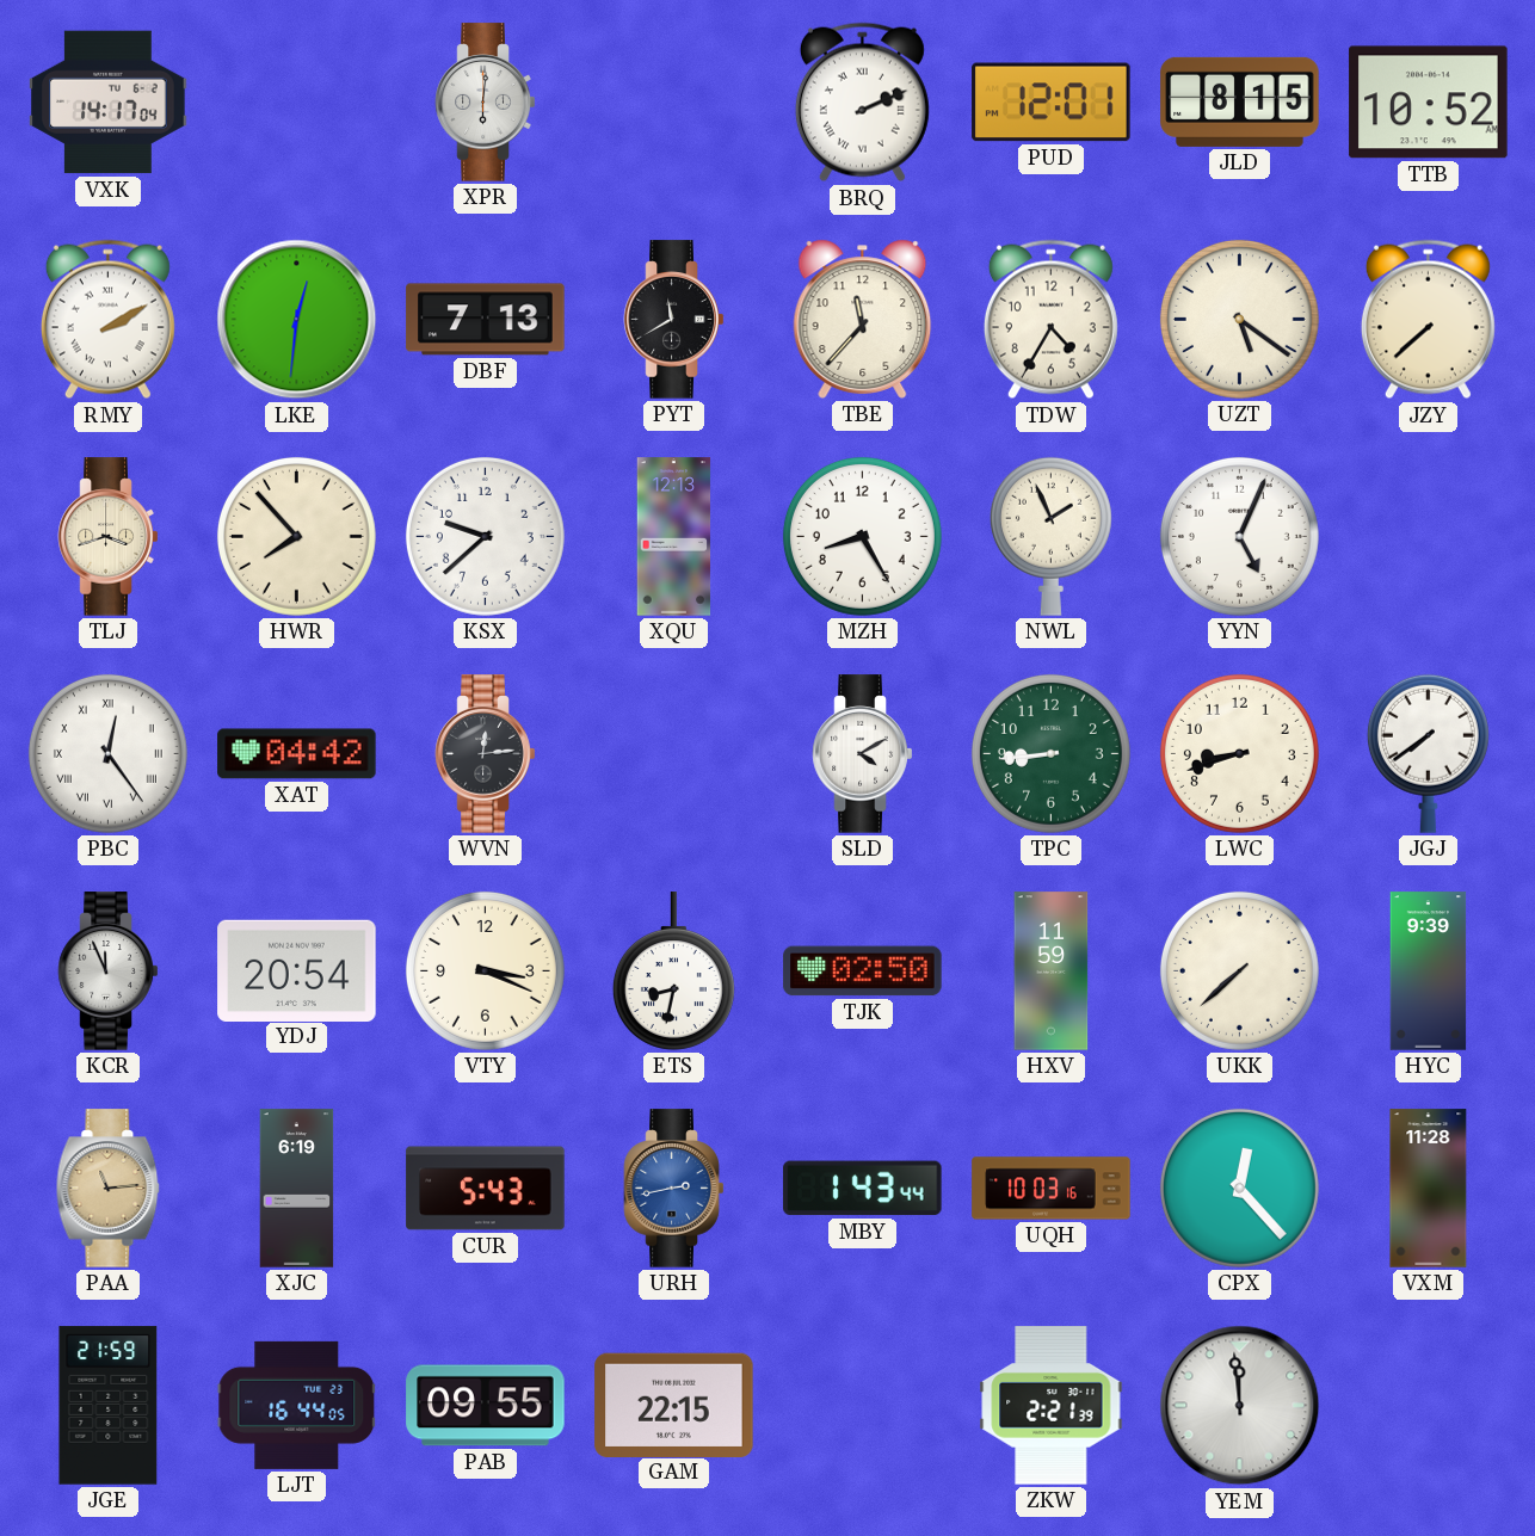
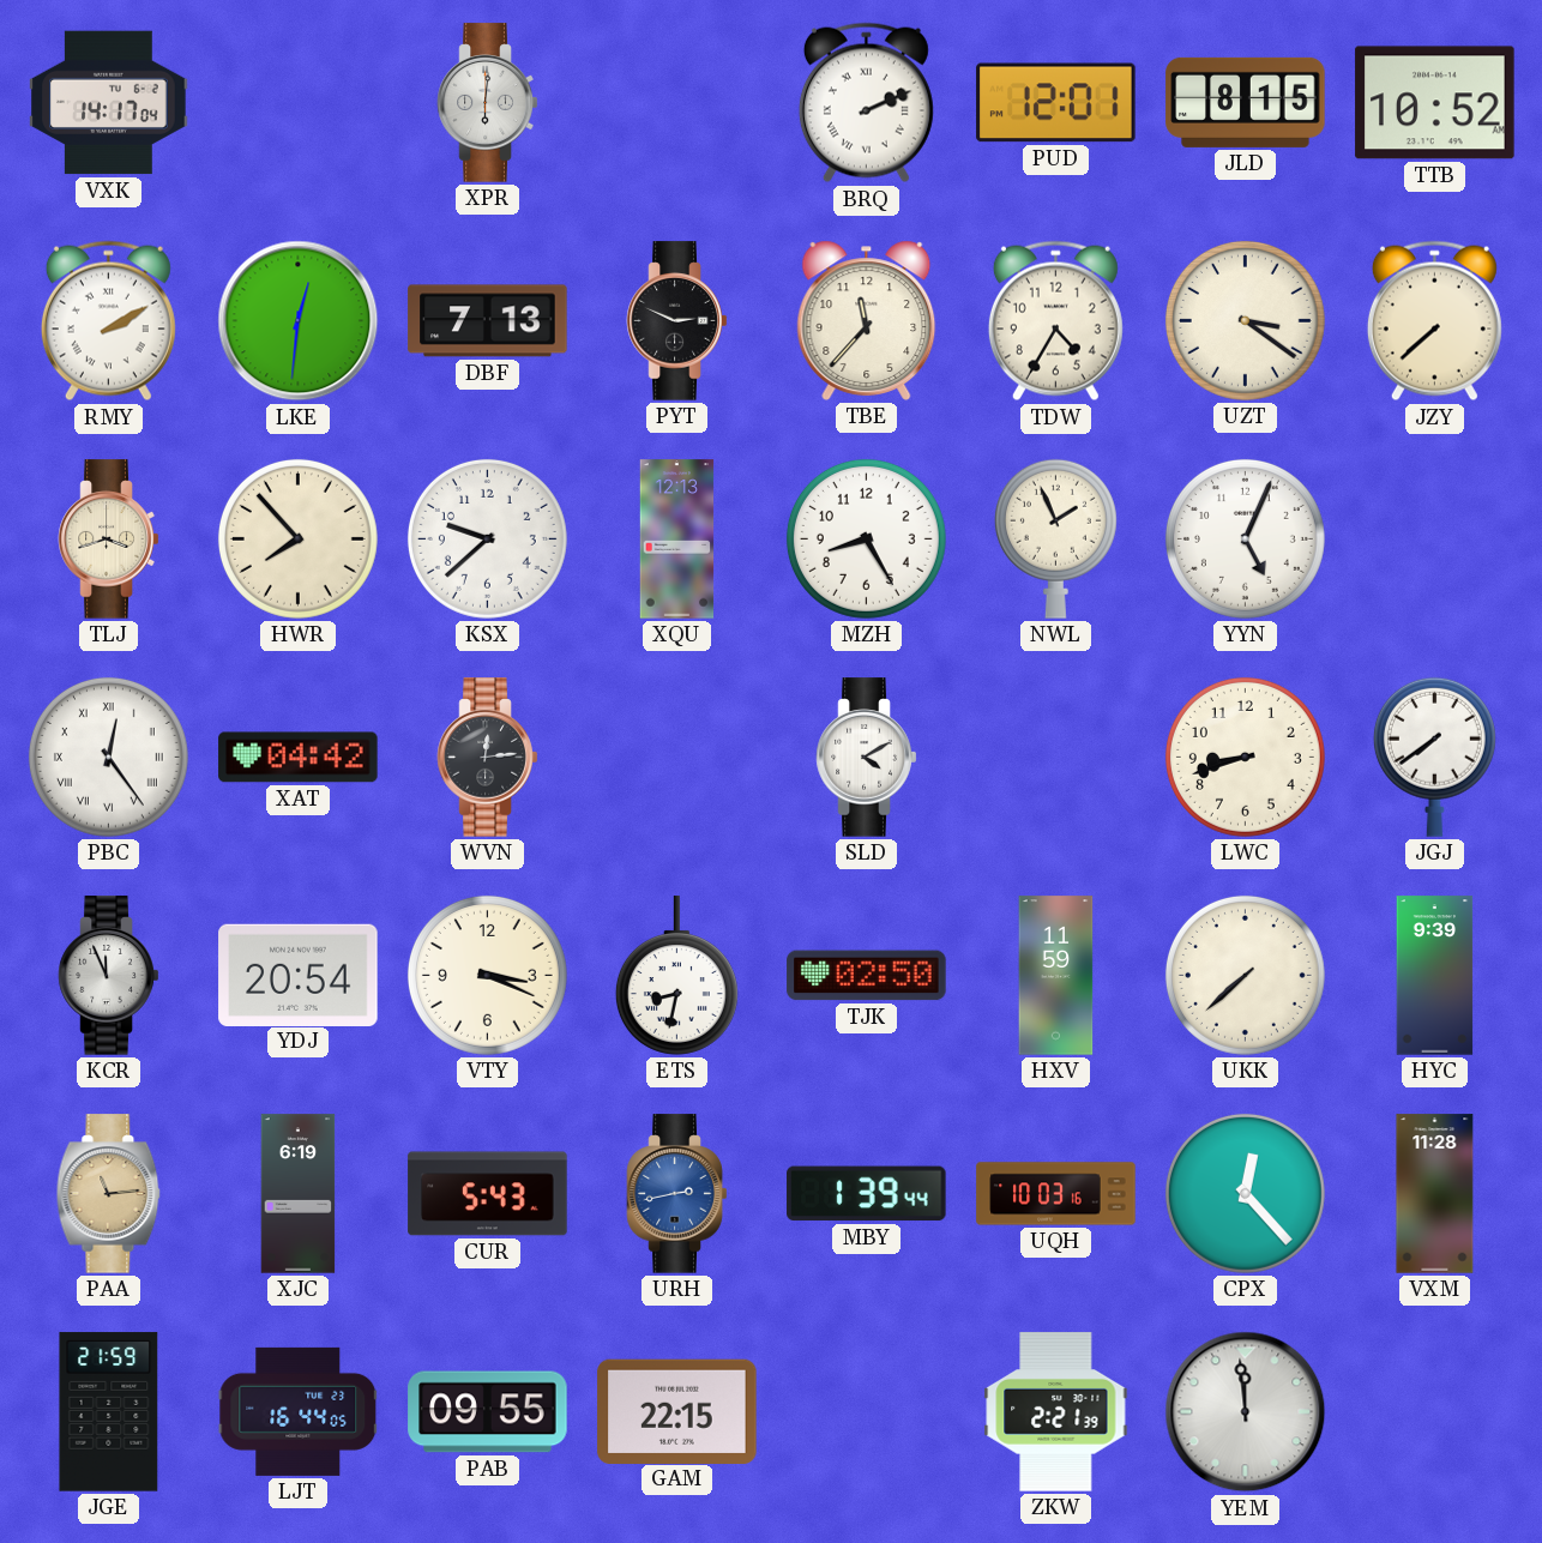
PYT: 11:40 -> 2:49 (677, 321)
UZT: 5:21 -> 3:21 (1245, 320)
TPC: 8:44 -> none (1050, 753)
MBY: 1:43 -> 1:39 (867, 1194)
